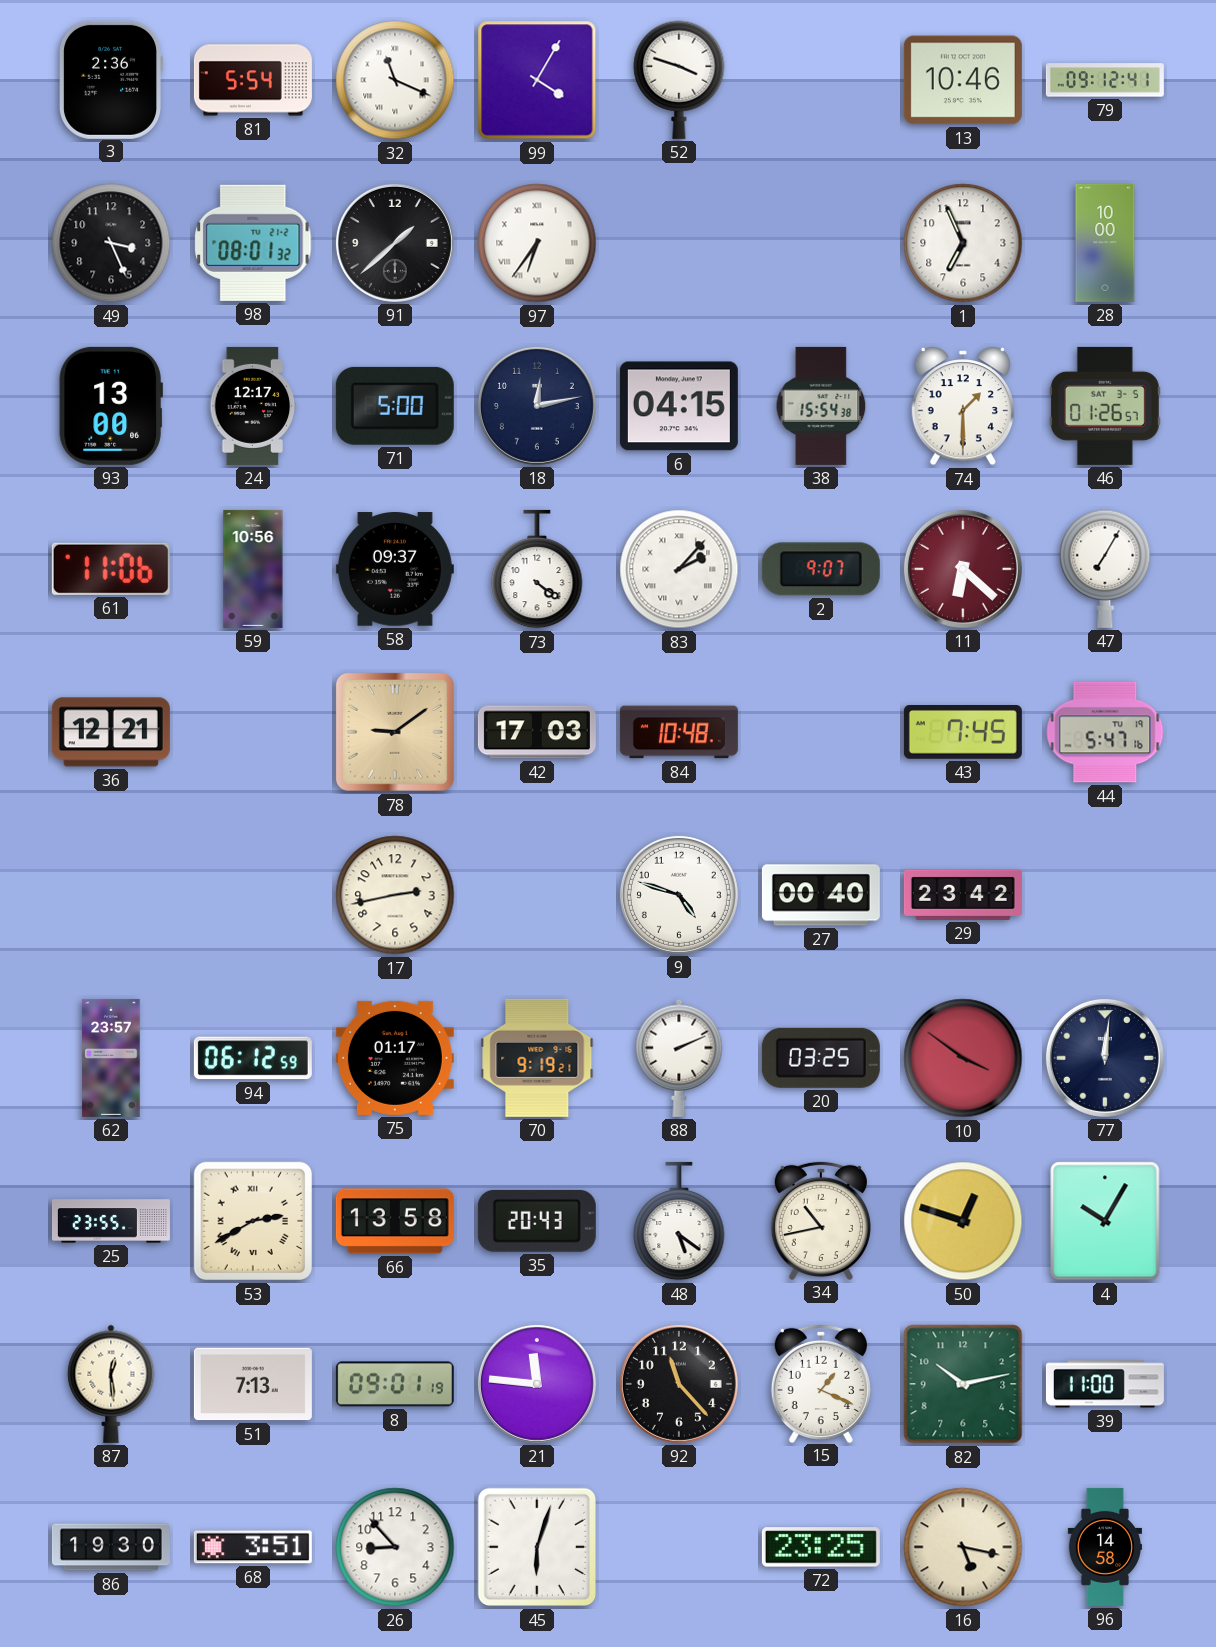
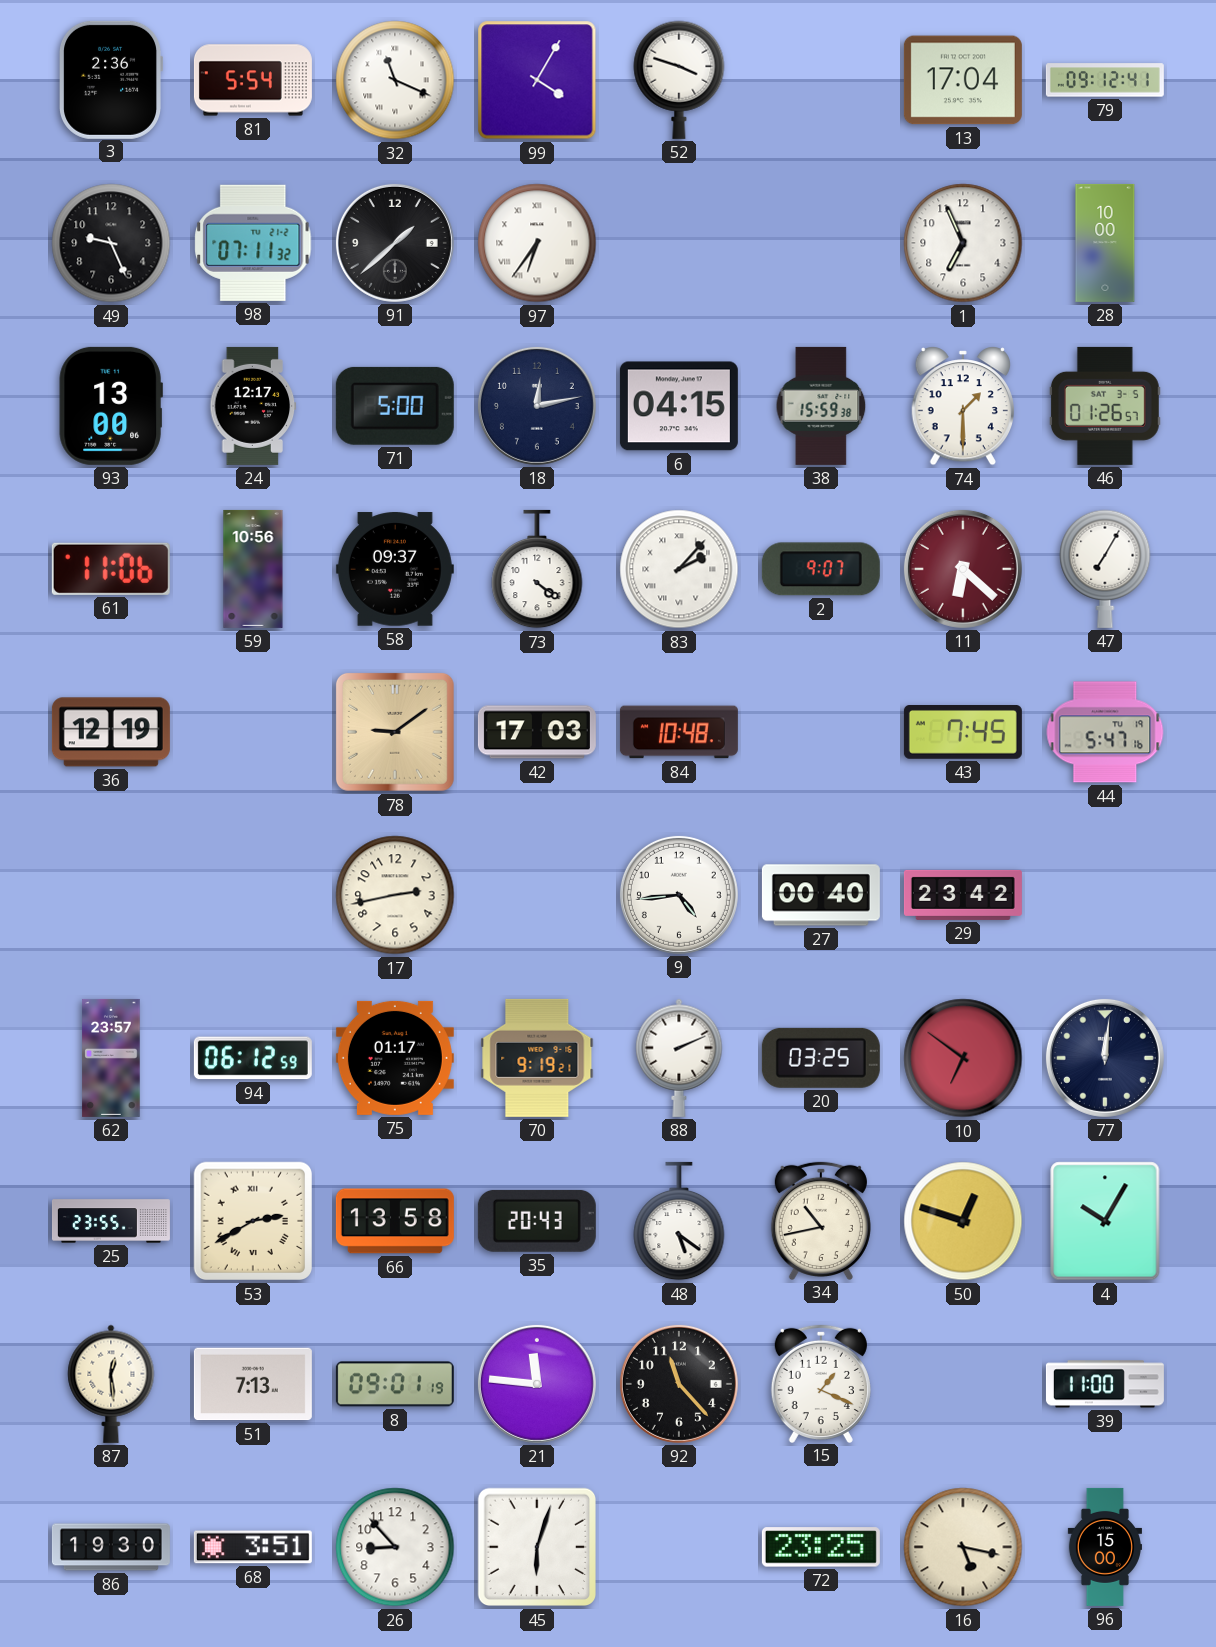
13: 10:46 -> 17:04 (963, 80)
49: 3:26 -> 9:26 (111, 243)
98: 08:01 -> 07:11 (253, 243)
38: 15:54 -> 15:59 (821, 406)
36: 12:21 -> 12:19 (111, 732)
9: 4:48 -> 4:44 (679, 895)
10: 3:51 -> 6:51 (963, 1058)
82: 10:13 -> none (963, 1384)
96: 14:58 -> 15:00 (1104, 1547)
